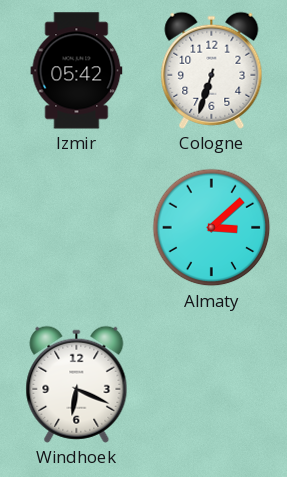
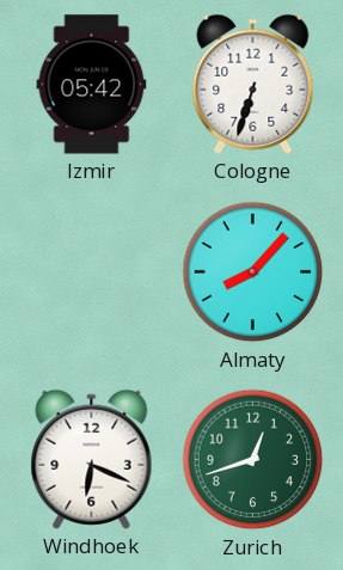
Almaty: 3:08 -> 8:07 (253, 272)
Zurich: none -> 12:42 (253, 460)
